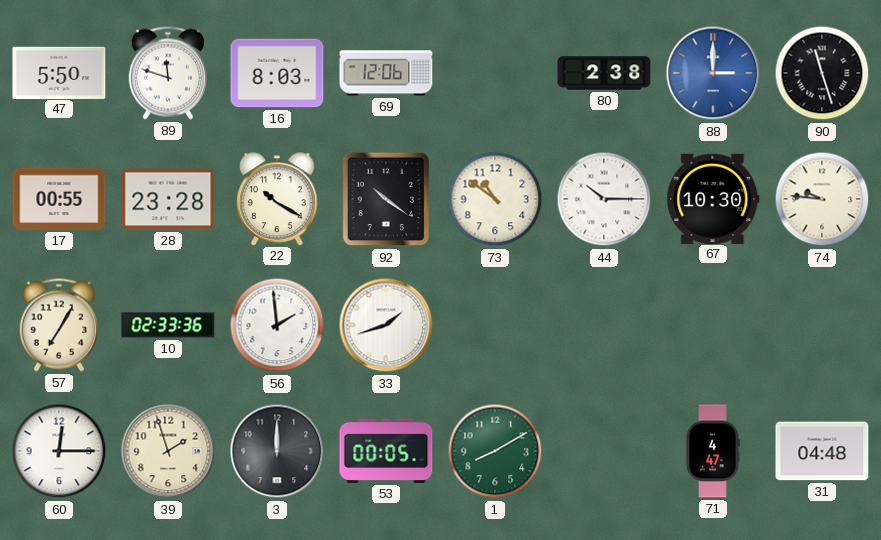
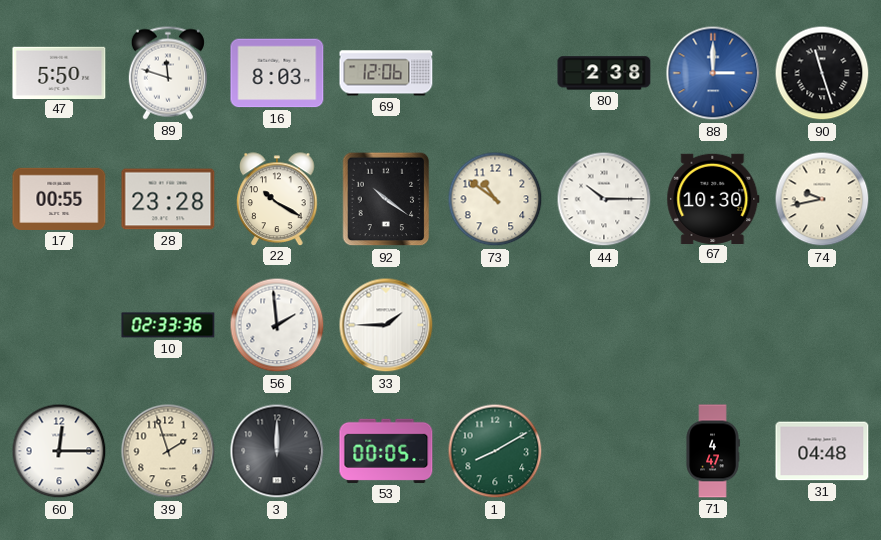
74: 9:46 -> 9:43 (822, 199)
57: 7:05 -> none (59, 325)
33: 1:42 -> 1:45 (386, 325)
